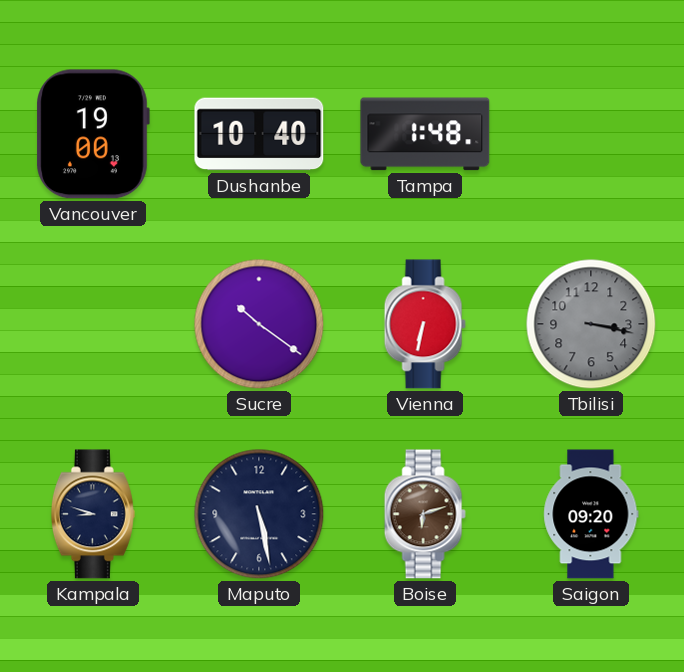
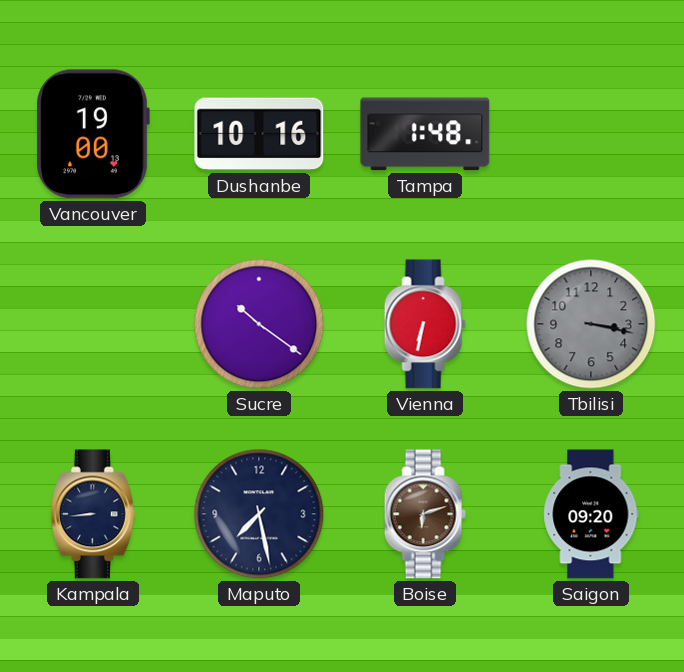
Dushanbe: 10:40 -> 10:16 (259, 134)
Kampala: 8:48 -> 8:44 (93, 514)
Maputo: 5:28 -> 7:28 (259, 514)
